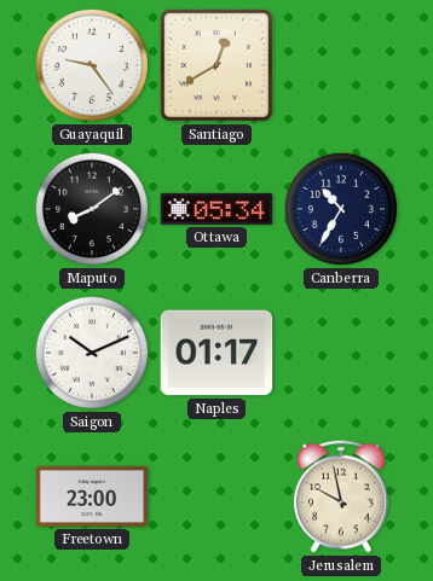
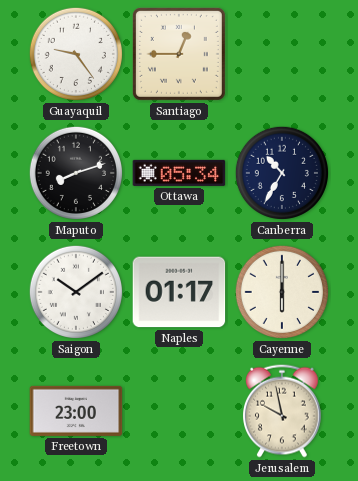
Santiago: 12:40 -> 12:45 (179, 54)
Maputo: 8:09 -> 8:12 (76, 173)
Saigon: 10:11 -> 10:09 (76, 292)
Cayenne: none -> 6:00 (282, 292)
